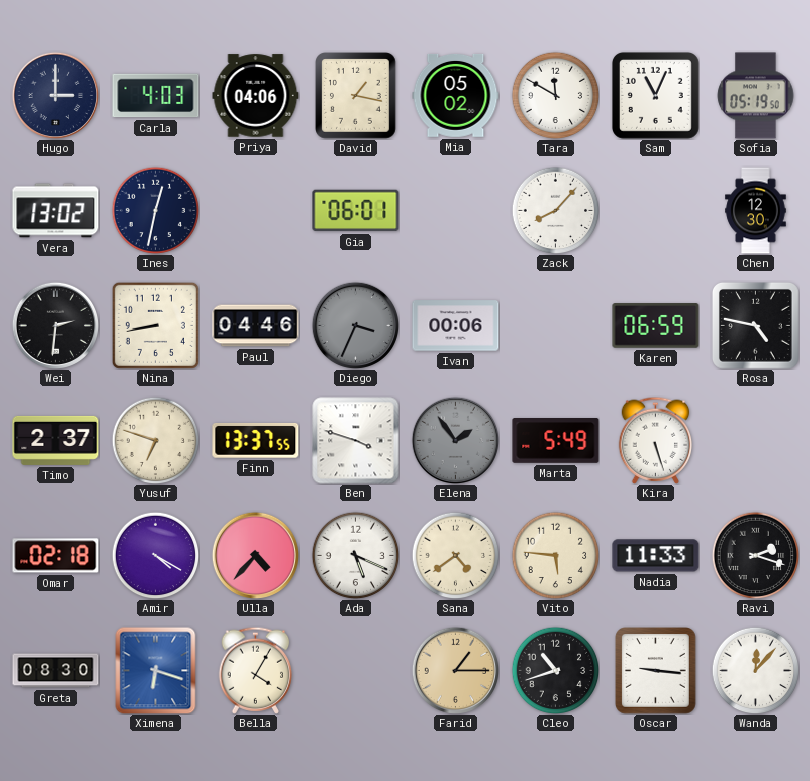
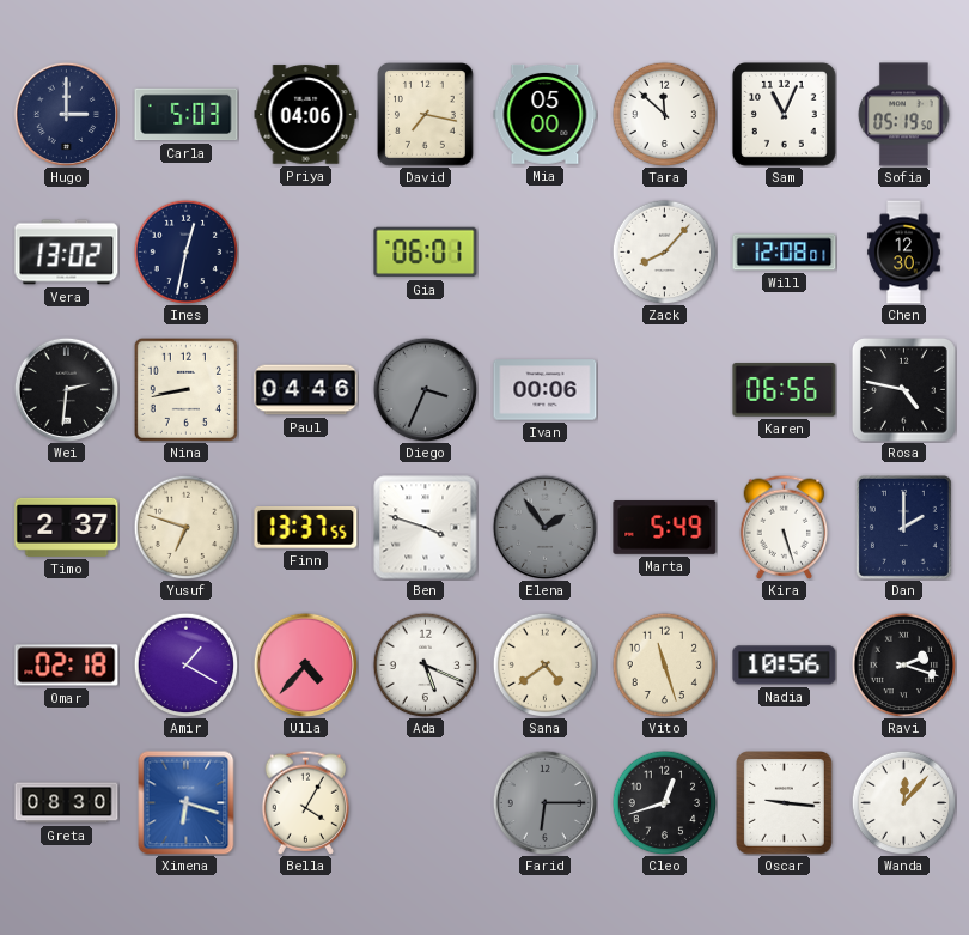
Carla: 4:03 -> 5:03 (187, 115)
David: 1:17 -> 7:17 (426, 115)
Mia: 05:02 -> 05:00 (546, 114)
Tara: 11:50 -> 11:52 (664, 114)
Will: none -> 12:08 (785, 253)
Karen: 06:59 -> 06:56 (785, 390)
Dan: none -> 2:00 (903, 527)
Amir: 4:20 -> 1:20 (185, 664)
Vito: 5:46 -> 11:27 (664, 664)
Nadia: 11:33 -> 10:56 (785, 666)
Farid: 1:15 -> 6:15 (544, 802)
Farid dial: champagne -> grey (544, 802)
Cleo: 10:42 -> 12:42 (664, 802)
